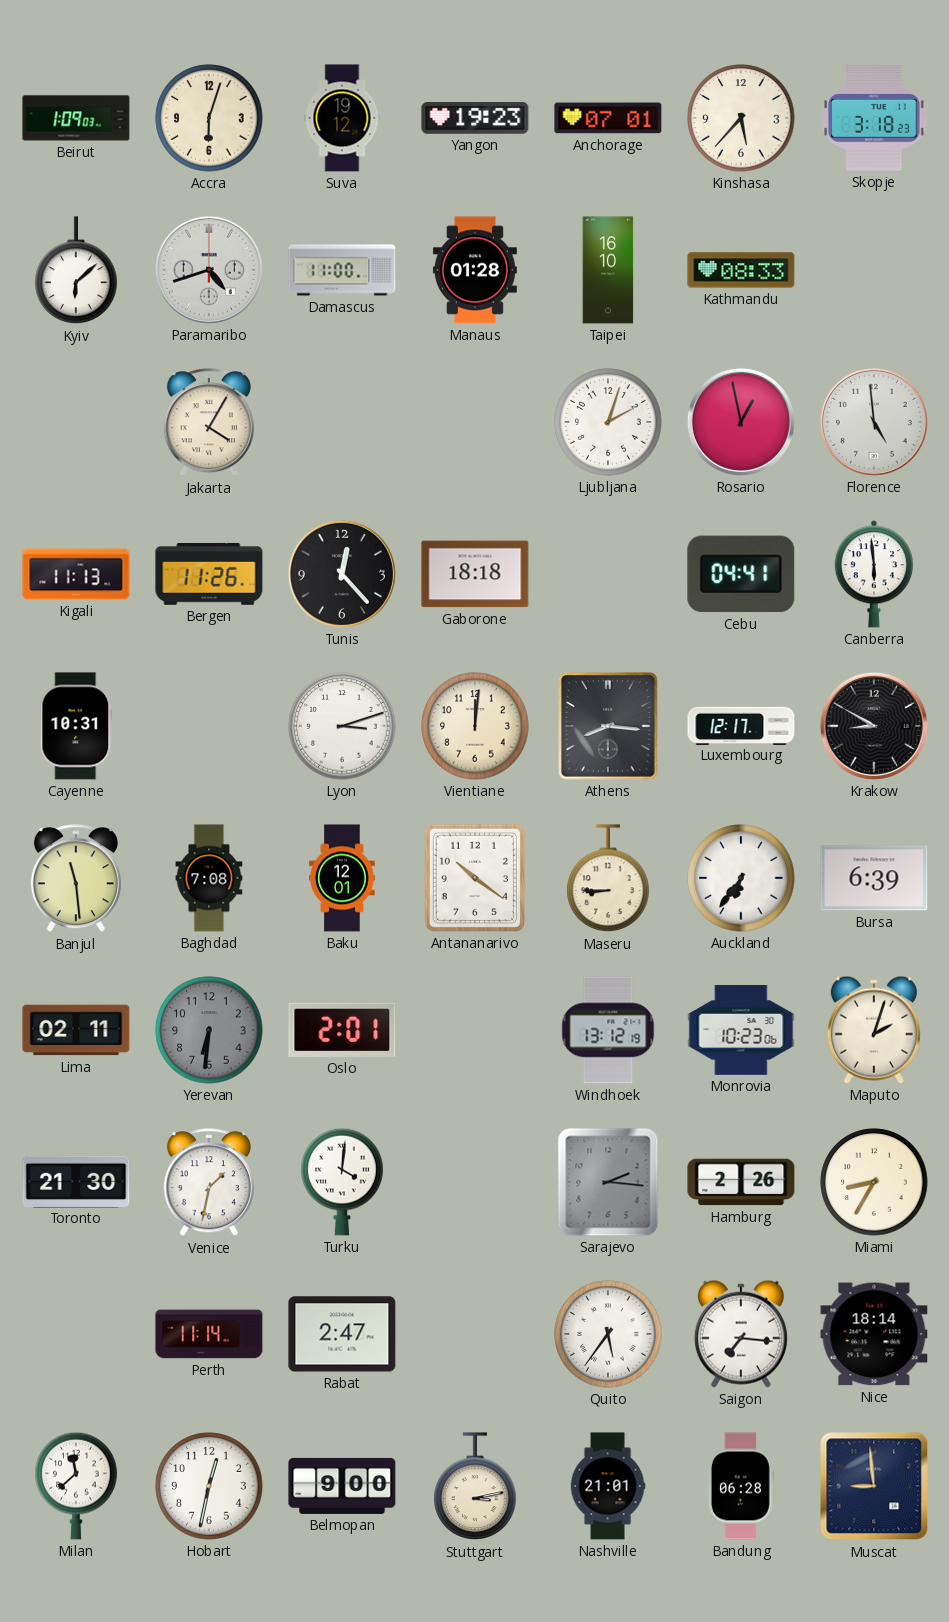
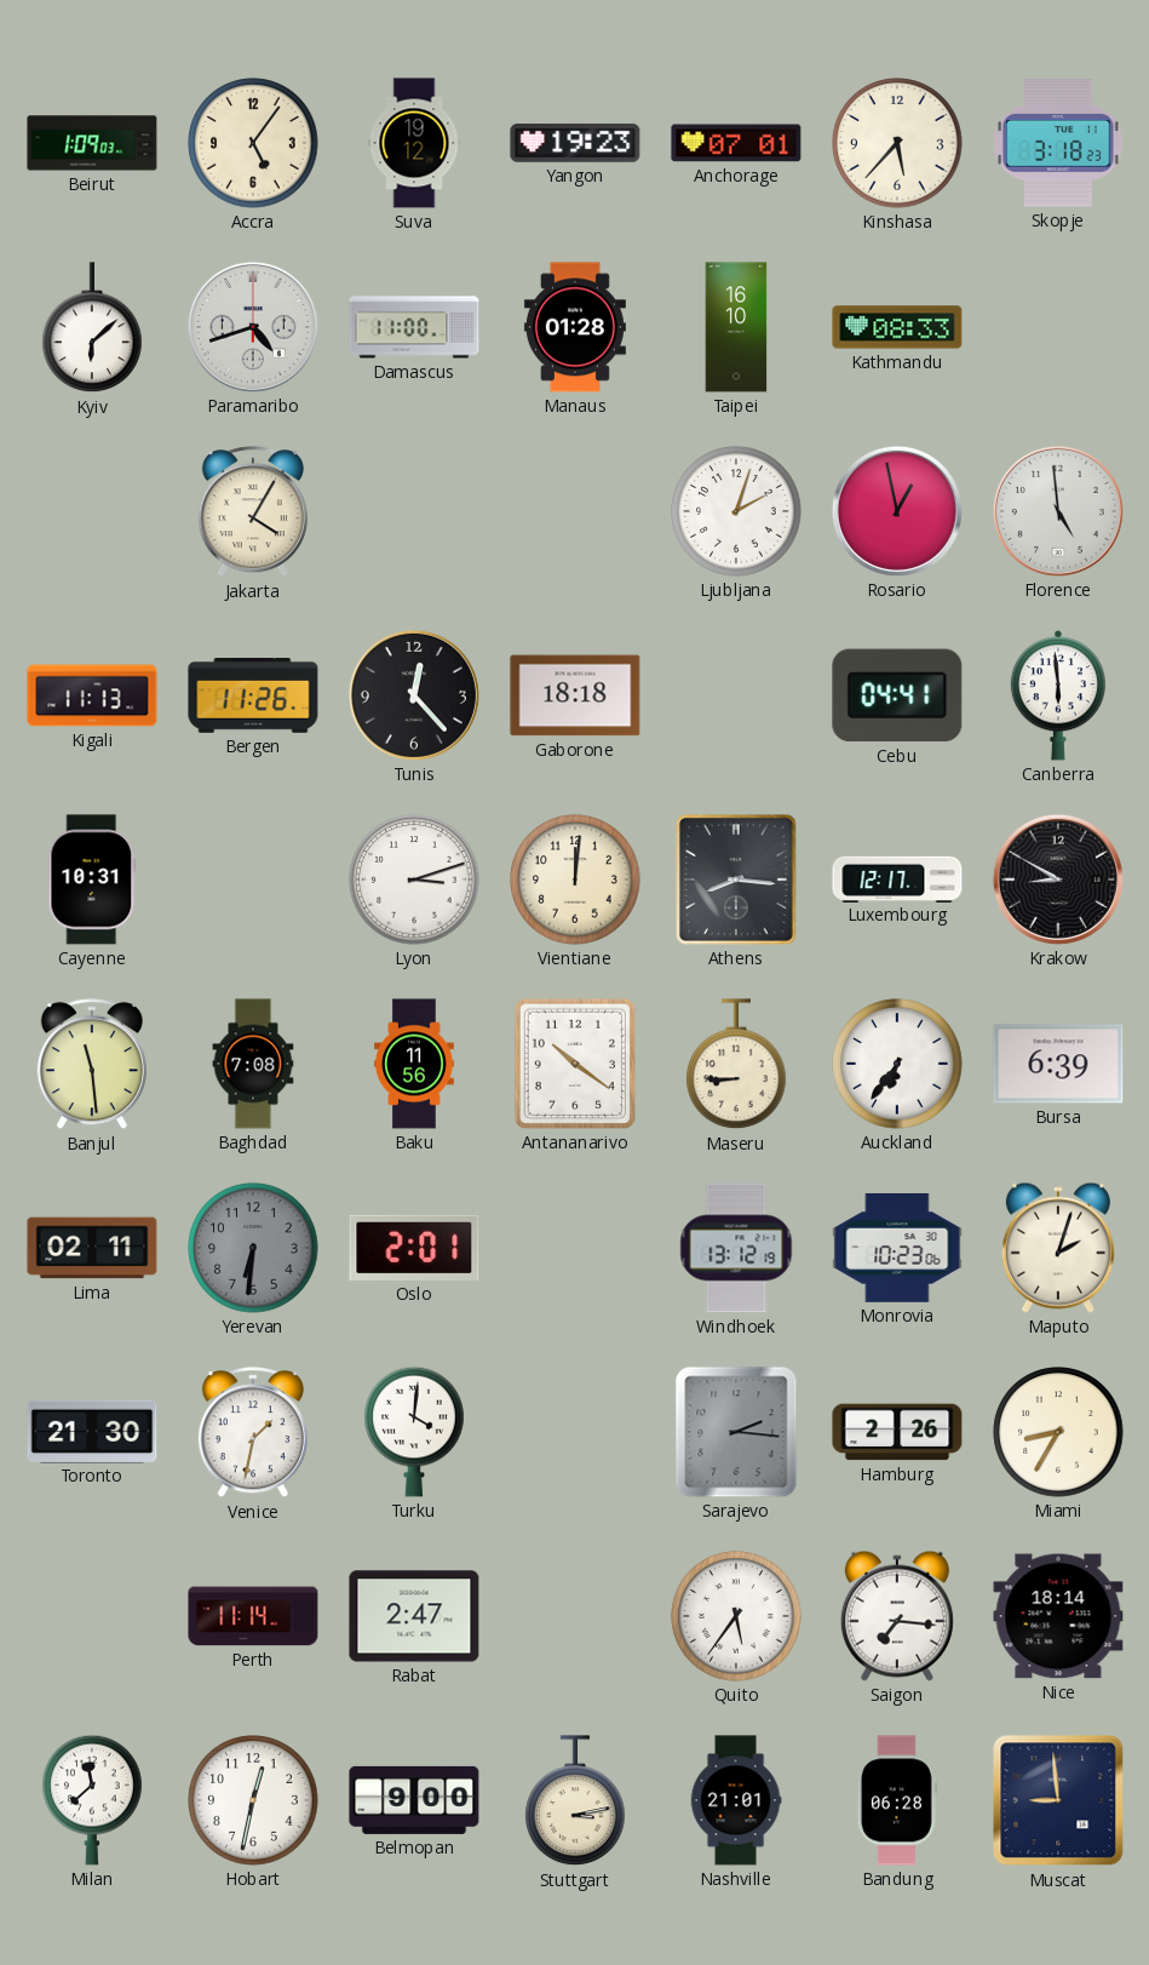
Accra: 6:03 -> 5:06 (253, 143)
Baku: 12:01 -> 11:56 (414, 1064)
